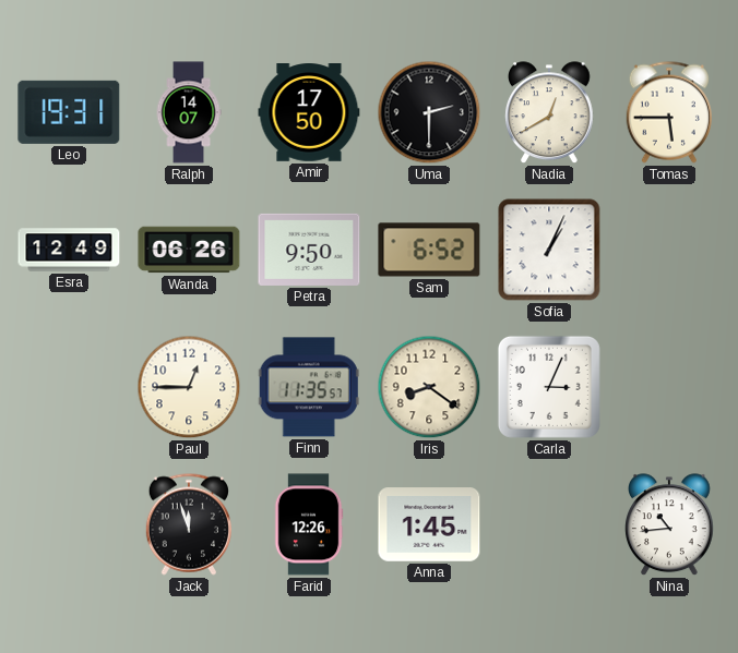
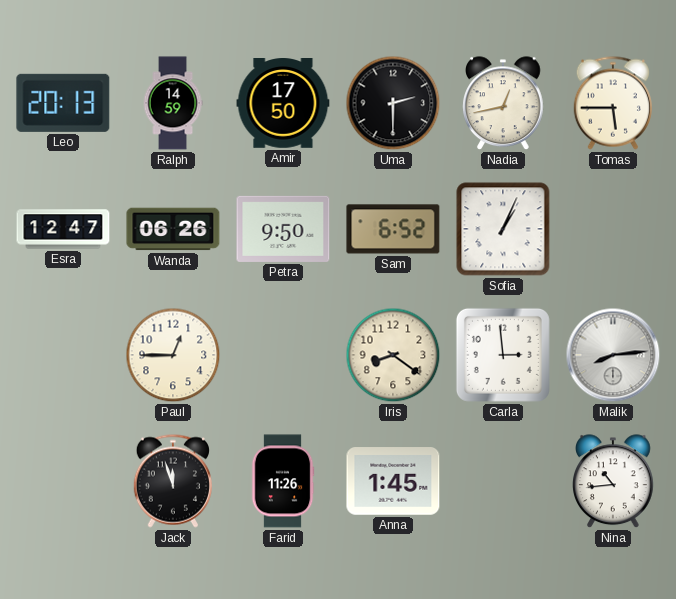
Leo: 19:31 -> 20:13 (63, 103)
Ralph: 14:07 -> 14:59 (173, 103)
Nadia: 12:40 -> 12:43 (504, 104)
Esra: 12:49 -> 12:47 (63, 229)
Finn: 11:35 -> none (309, 387)
Carla: 3:04 -> 2:59 (503, 355)
Malik: none -> 8:14 (613, 355)
Farid: 12:26 -> 11:26 (283, 481)
